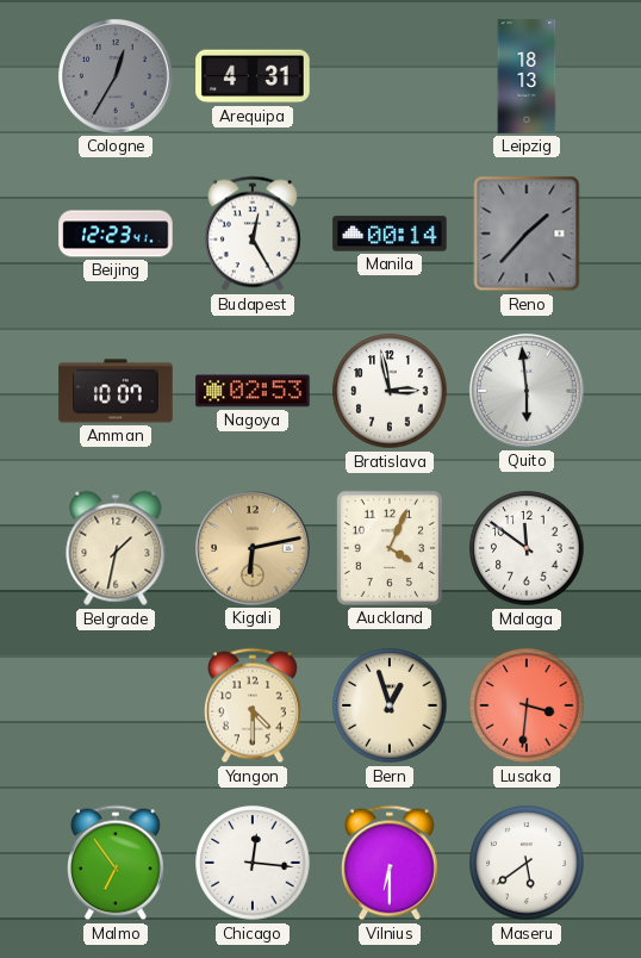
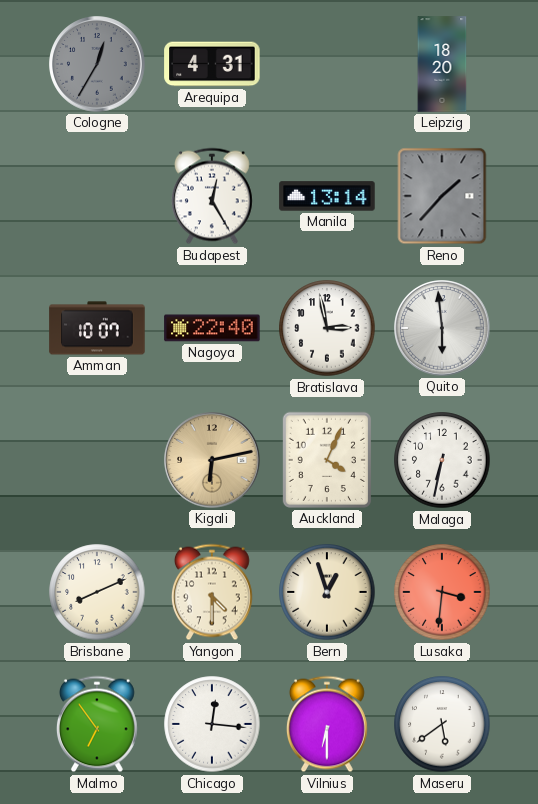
Leipzig: 18:13 -> 18:20 (442, 64)
Beijing: 12:23 -> none (116, 234)
Manila: 00:14 -> 13:14 (327, 196)
Nagoya: 02:53 -> 22:40 (212, 328)
Belgrade: 1:32 -> none (116, 548)
Malaga: 11:51 -> 6:32 (442, 460)
Brisbane: none -> 8:11 (97, 592)
